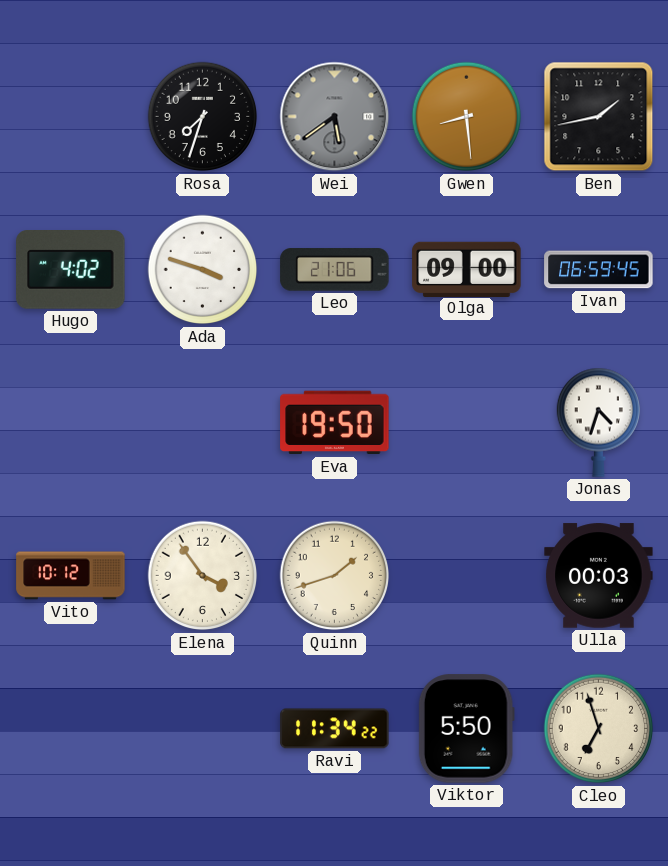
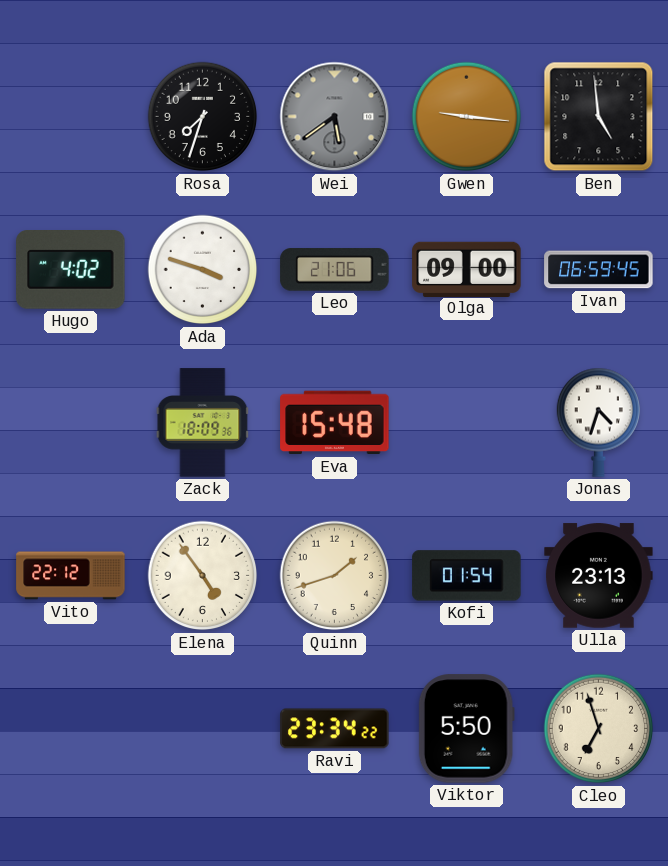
Gwen: 8:29 -> 9:16 (467, 117)
Ben: 1:43 -> 4:59 (599, 117)
Zack: none -> 18:09 (203, 423)
Eva: 19:50 -> 15:48 (335, 423)
Vito: 10:12 -> 22:12 (71, 576)
Elena: 3:54 -> 4:54 (203, 576)
Kofi: none -> 01:54 (467, 576)
Ulla: 00:03 -> 23:13 (599, 576)
Ravi: 11:34 -> 23:34 (335, 729)
